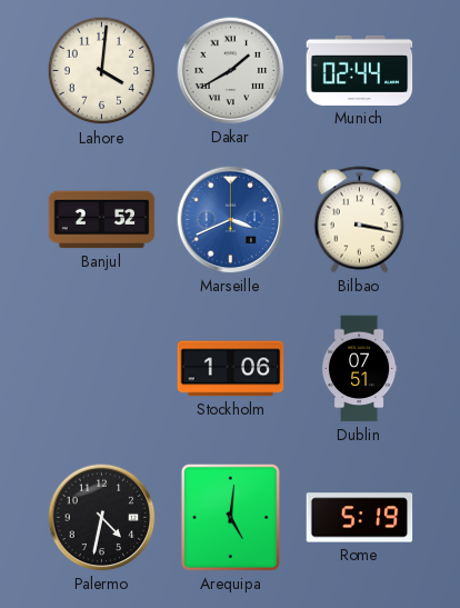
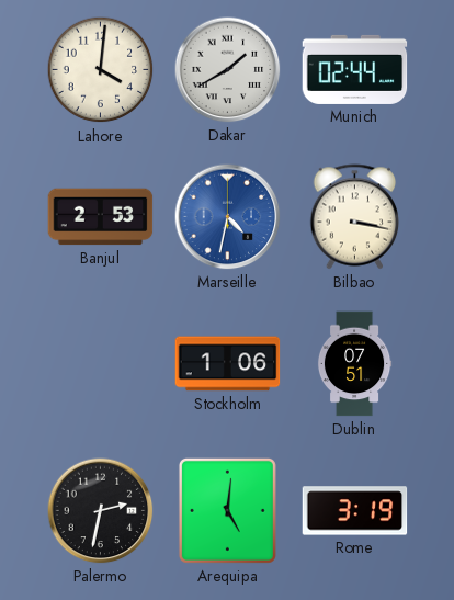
Banjul: 2:52 -> 2:53 (101, 217)
Marseille: 3:41 -> 4:32 (228, 217)
Palermo: 4:32 -> 2:32 (101, 511)
Rome: 5:19 -> 3:19 (355, 511)
